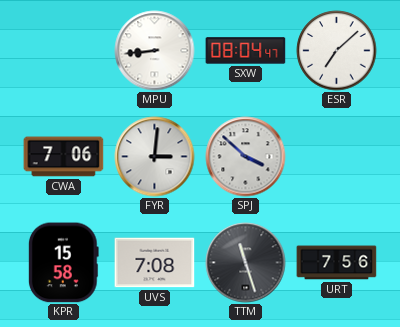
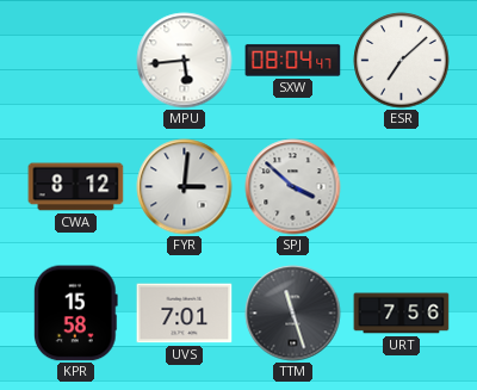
MPU: 8:44 -> 5:44 (185, 61)
CWA: 7:06 -> 8:12 (76, 187)
UVS: 7:08 -> 7:01 (185, 314)
